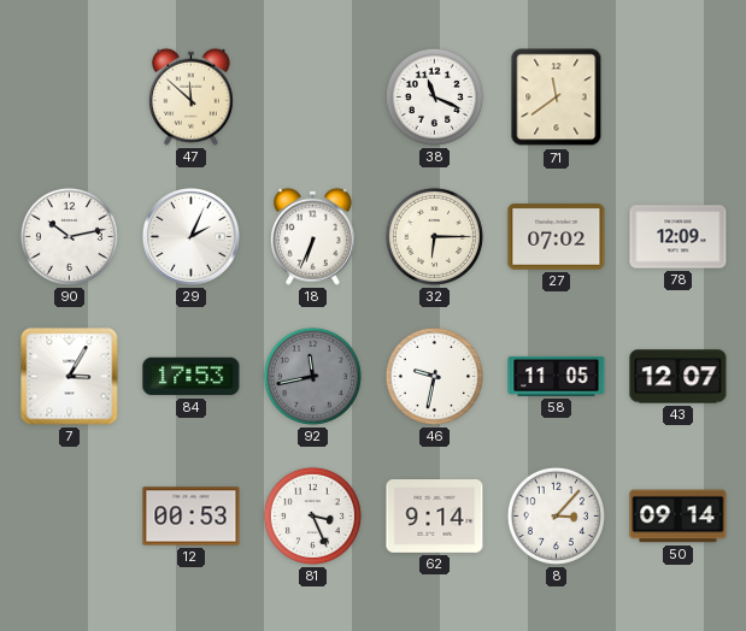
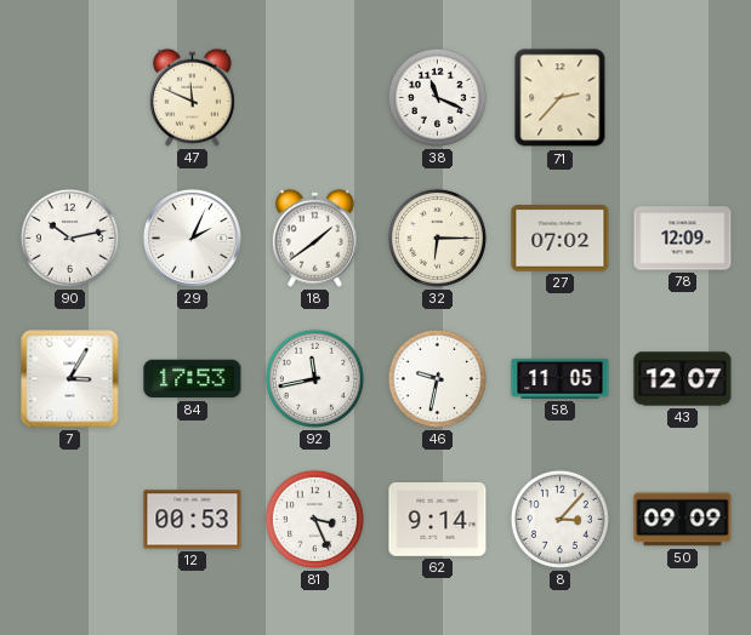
47: 11:52 -> 11:49 (192, 97)
71: 11:39 -> 2:37 (561, 98)
18: 6:34 -> 1:39 (314, 238)
92 dial: grey -> white (314, 378)
50: 09:14 -> 09:09 (683, 520)
